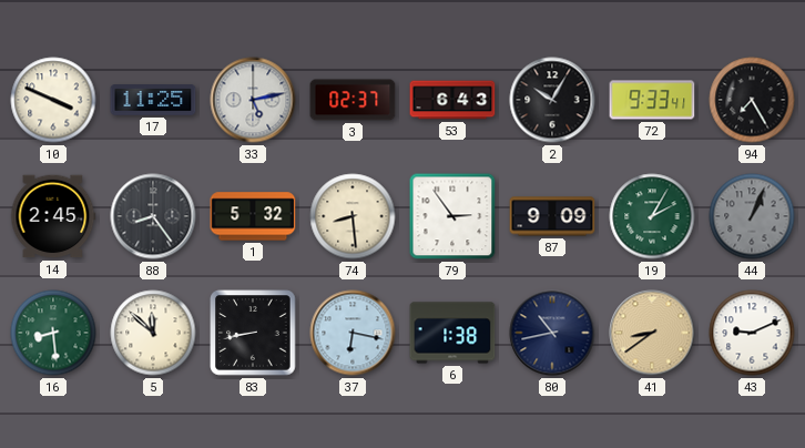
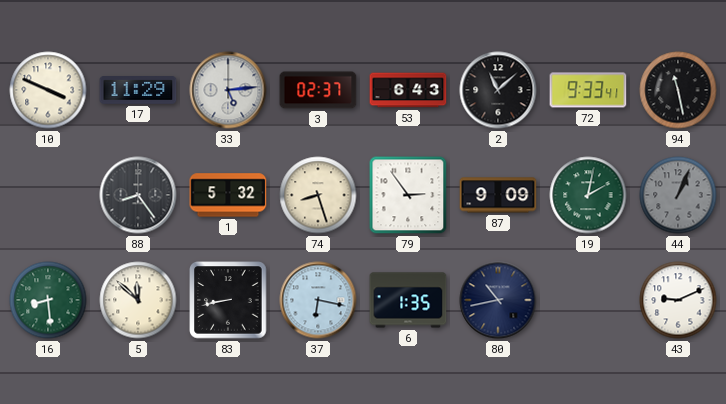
17: 11:25 -> 11:29 (138, 91)
33: 5:13 -> 5:14 (228, 90)
2: 10:05 -> 11:08 (498, 90)
94: 7:25 -> 11:28 (678, 90)
14: 2:45 -> none (53, 216)
74: 8:29 -> 8:27 (318, 195)
19: 2:05 -> 2:02 (588, 195)
6: 1:38 -> 1:35 (408, 300)
41: 8:39 -> none (652, 333)
